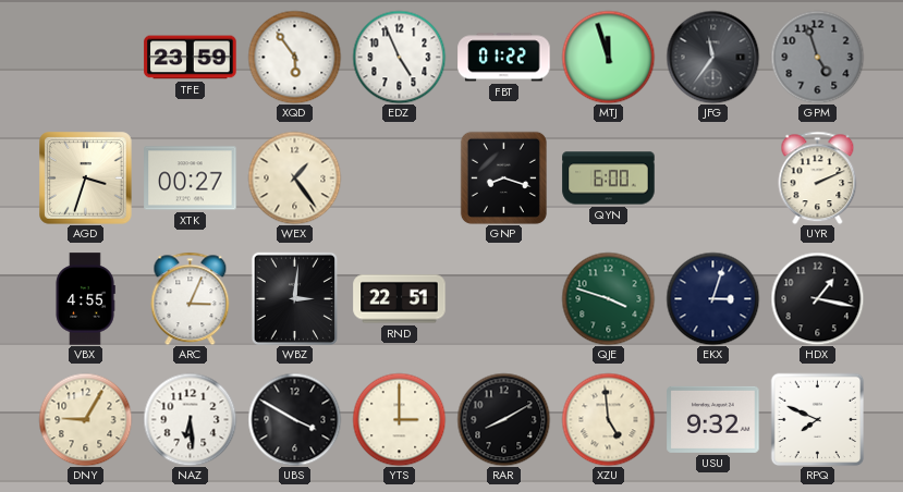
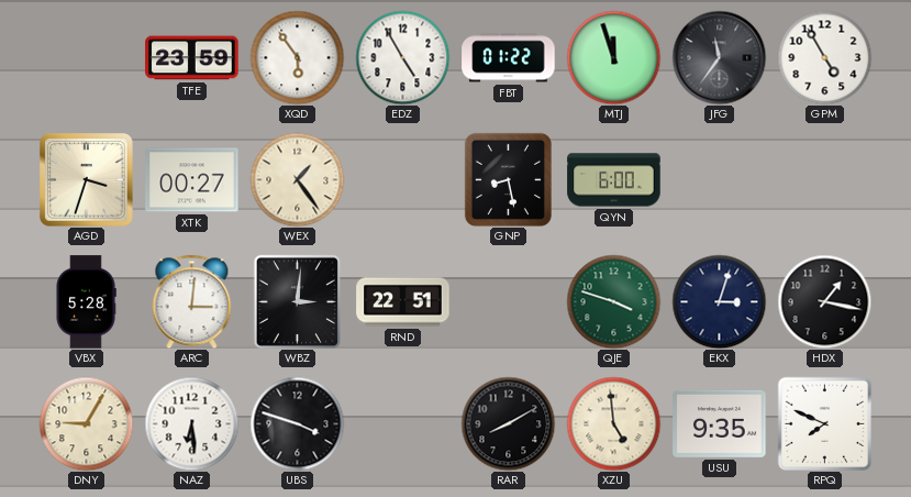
EDZ: 4:56 -> 4:55 (402, 57)
GPM: 4:57 -> 4:55 (824, 57)
GPM dial: grey -> white (824, 57)
GNP: 8:18 -> 8:28 (508, 179)
UYR: 2:11 -> none (818, 177)
VBX: 4:55 -> 5:28 (86, 302)
ARC: 3:04 -> 3:01 (192, 301)
UBS: 3:50 -> 3:48 (297, 423)
YTS: 3:00 -> none (399, 419)
USU: 9:32 -> 9:35 (720, 423)
